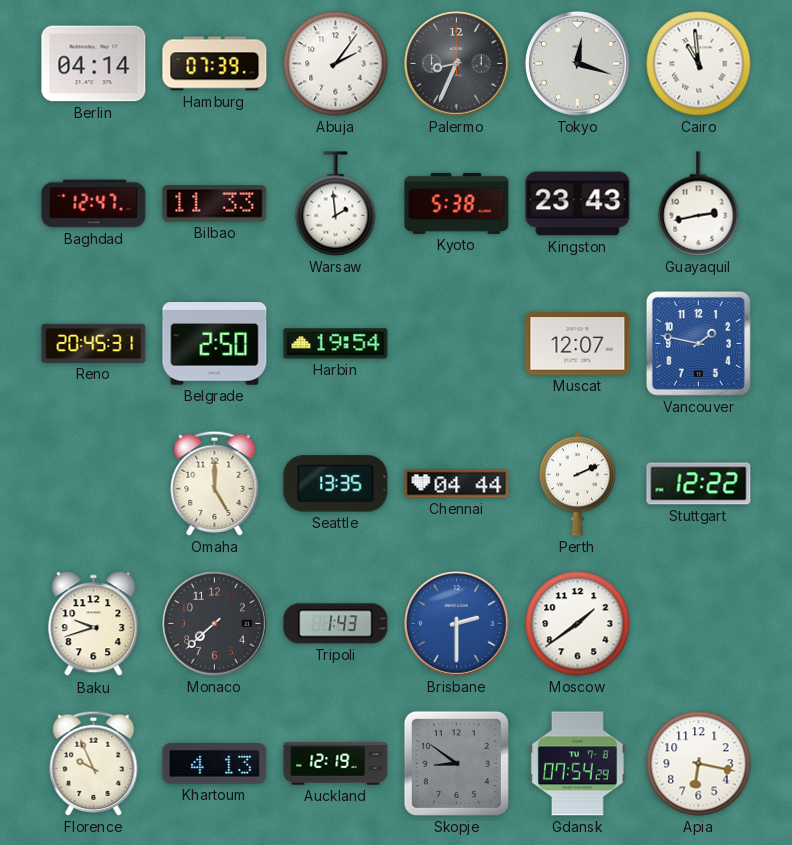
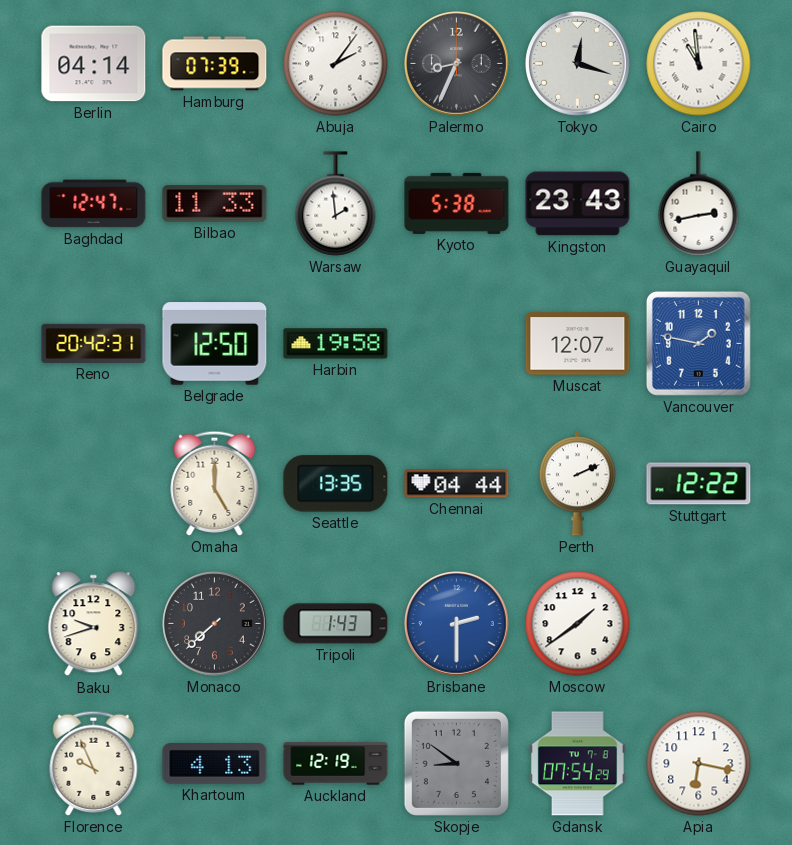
Reno: 20:45 -> 20:42 (94, 343)
Belgrade: 2:50 -> 12:50 (215, 344)
Harbin: 19:54 -> 19:58 (336, 344)
